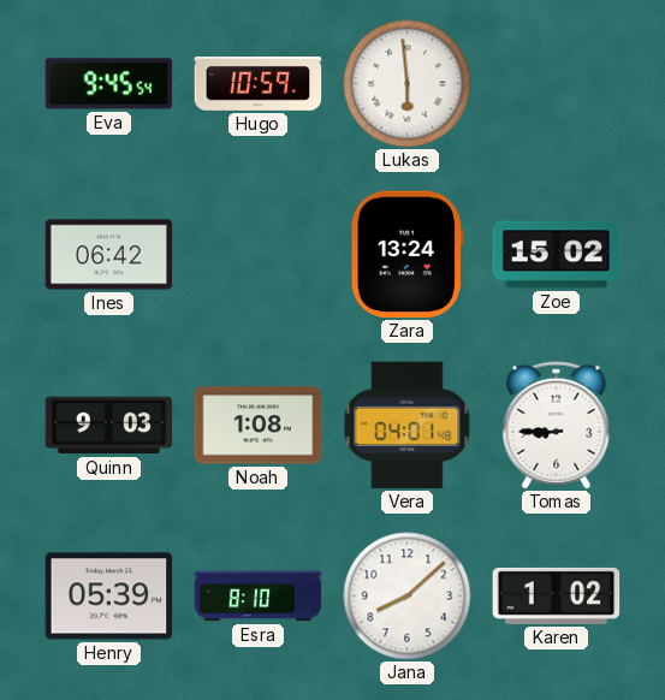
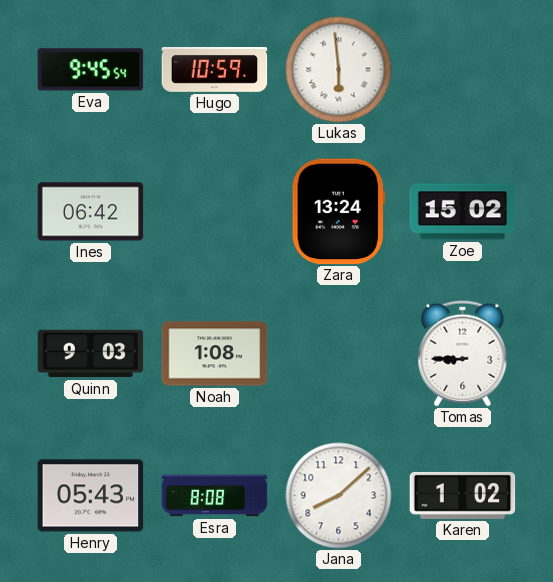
Vera: 04:01 -> none (408, 426)
Henry: 05:39 -> 05:43 (91, 496)
Esra: 8:10 -> 8:08 (215, 496)
